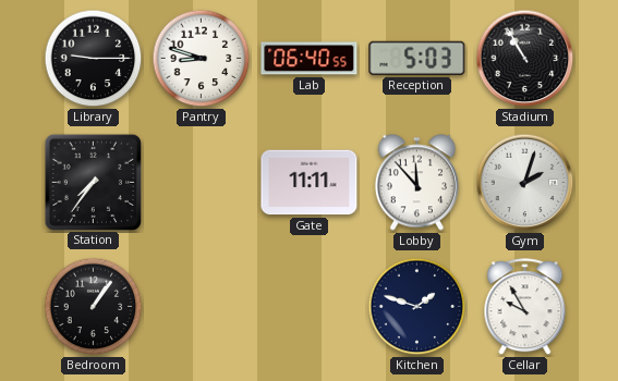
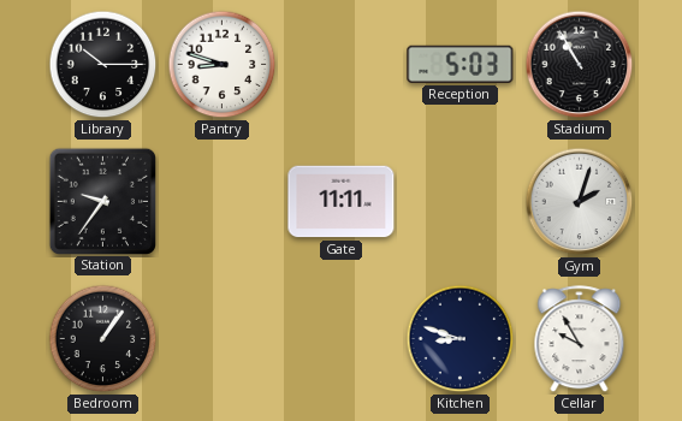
Library: 9:15 -> 10:15 (103, 65)
Lab: 06:40 -> none (310, 59)
Station: 7:36 -> 9:36 (102, 201)
Lobby: 11:53 -> none (416, 183)
Kitchen: 1:48 -> 8:48 (461, 339)
